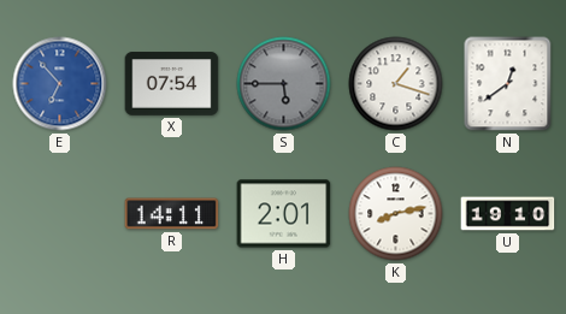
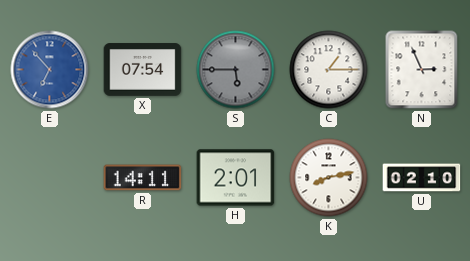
C: 1:18 -> 1:15 (329, 70)
N: 12:39 -> 2:56 (422, 70)
U: 19:10 -> 02:10 (422, 178)
